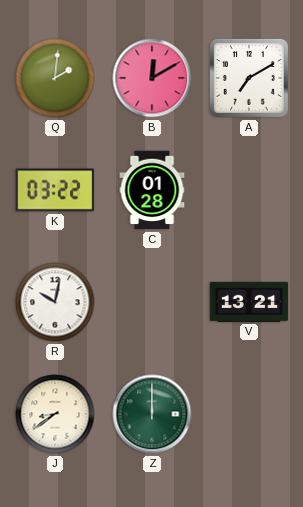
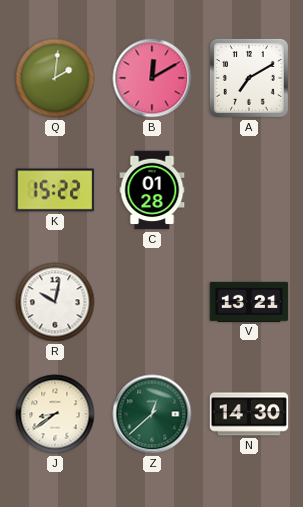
K: 03:22 -> 15:22 (55, 190)
Z: 12:00 -> 12:38 (152, 414)
N: none -> 14:30 (249, 414)
